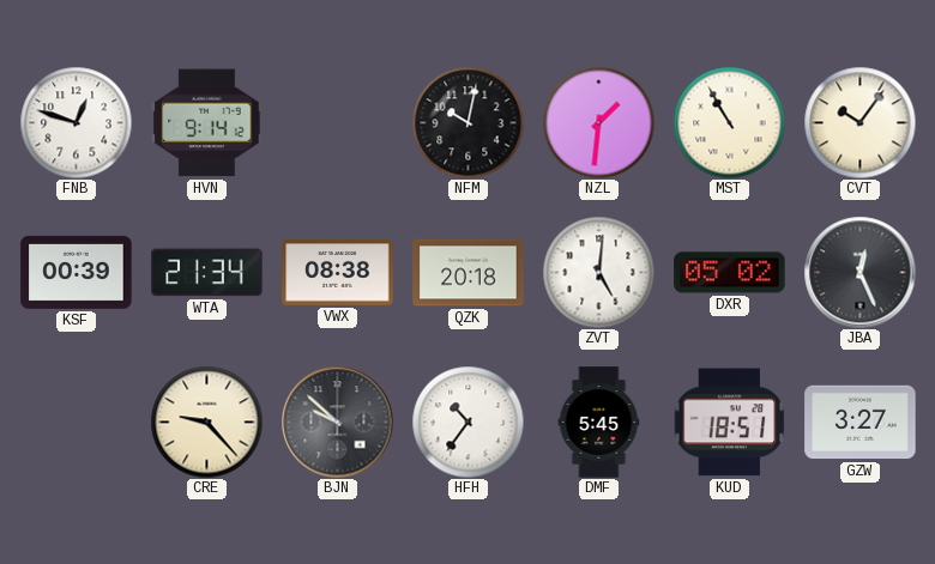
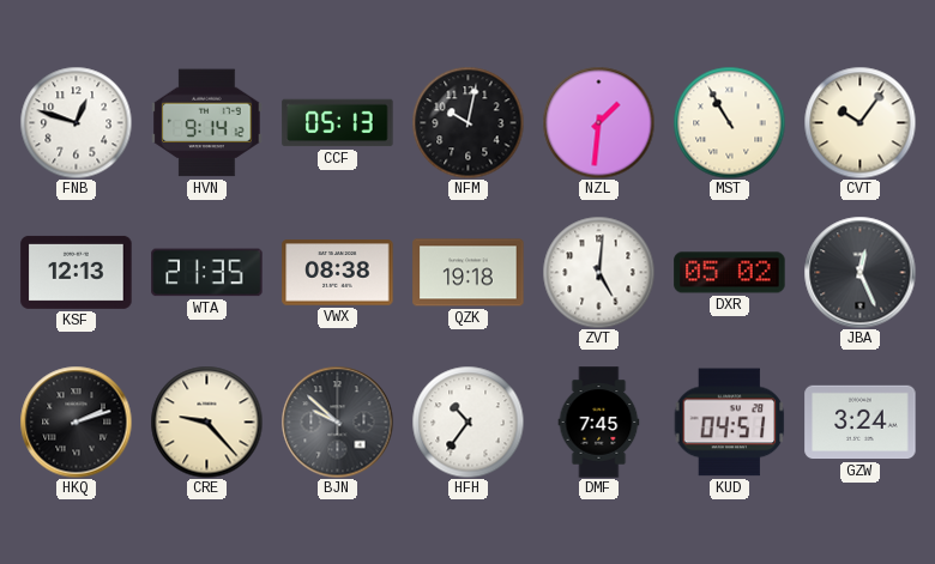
CCF: none -> 05:13 (338, 123)
KSF: 00:39 -> 12:13 (77, 272)
WTA: 21:34 -> 21:35 (207, 273)
QZK: 20:18 -> 19:18 (469, 273)
HKQ: none -> 2:12 (76, 422)
DMF: 5:45 -> 7:45 (599, 423)
KUD: 18:51 -> 04:51 (729, 423)
GZW: 3:27 -> 3:24 (861, 423)
